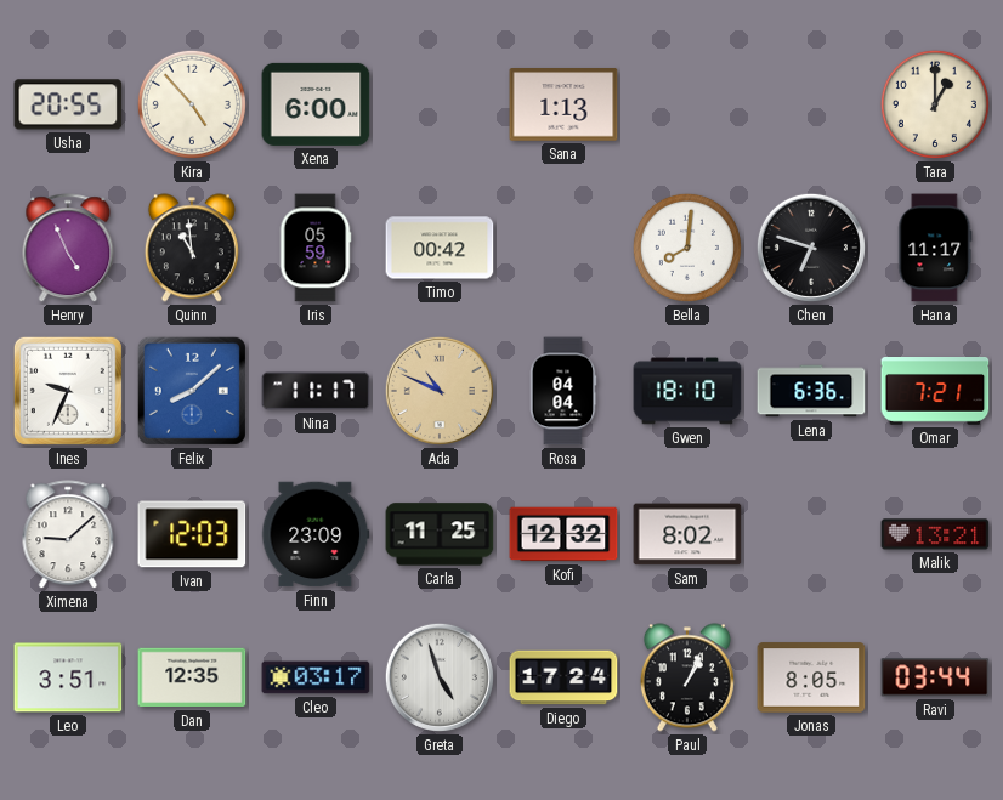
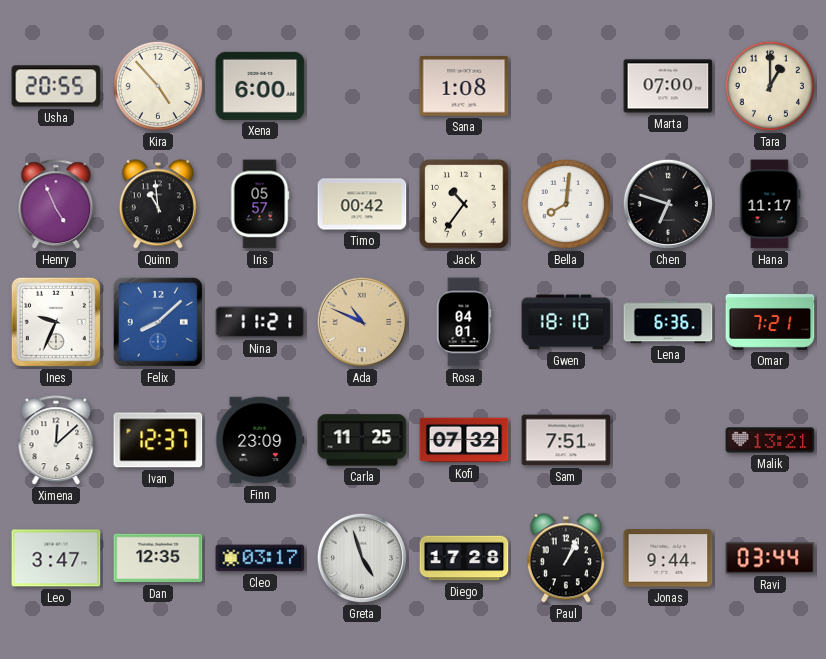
Sana: 1:13 -> 1:08 (464, 87)
Marta: none -> 07:00 (668, 86)
Iris: 05:59 -> 05:57 (260, 204)
Jack: none -> 10:36 (464, 204)
Nina: 11:17 -> 11:21 (260, 322)
Rosa: 04:04 -> 04:01 (464, 322)
Ximena: 9:08 -> 12:08 (56, 441)
Ivan: 12:03 -> 12:37 (158, 440)
Kofi: 12:32 -> 07:32 (464, 440)
Sam: 8:02 -> 7:51 (566, 440)
Leo: 3:51 -> 3:47 (56, 558)
Diego: 17:24 -> 17:28 (464, 558)
Jonas: 8:05 -> 9:44 (668, 558)
